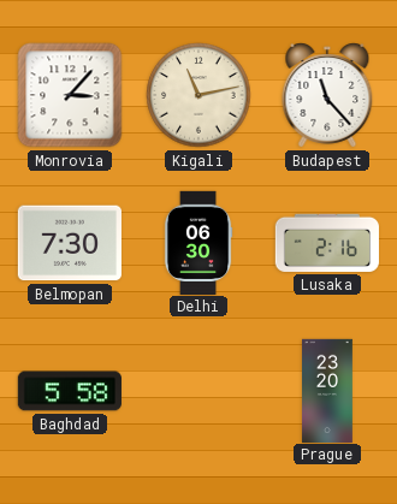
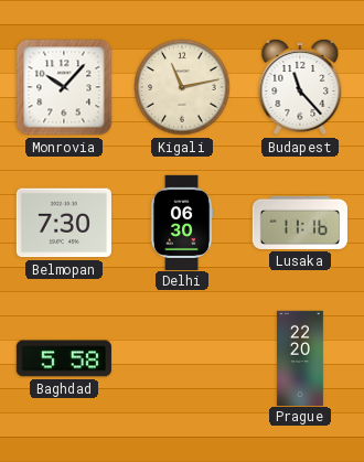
Monrovia: 3:07 -> 10:07 (64, 87)
Lusaka: 2:16 -> 11:16 (300, 223)
Prague: 23:20 -> 22:20 (301, 357)
